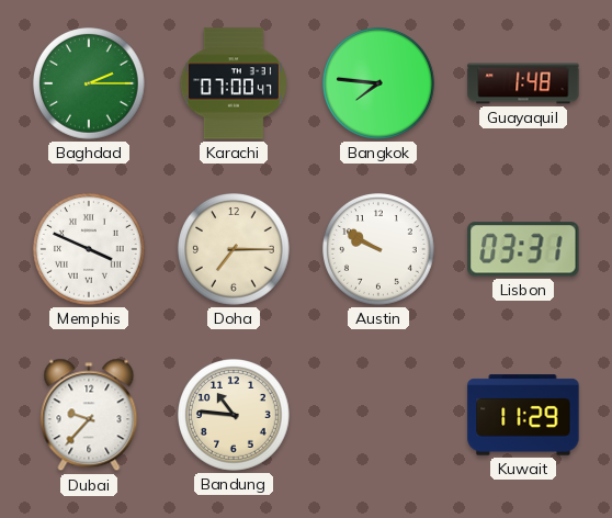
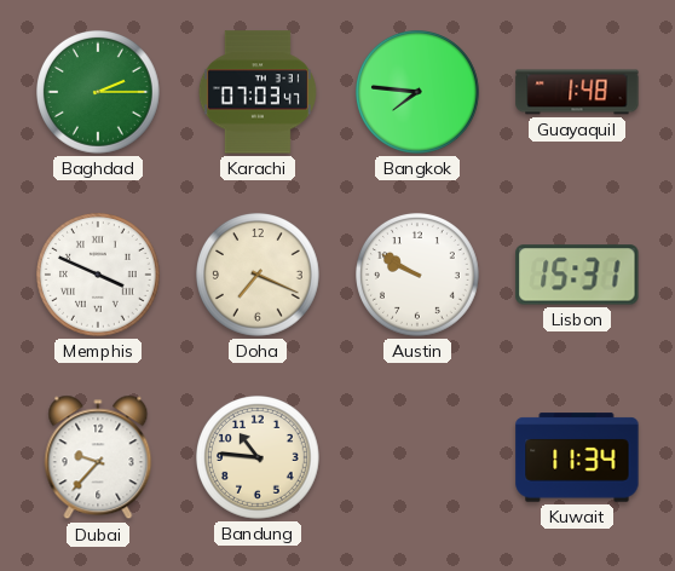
Karachi: 07:00 -> 07:03 (258, 92)
Doha: 7:15 -> 7:19 (259, 276)
Lisbon: 03:31 -> 15:31 (577, 275)
Kuwait: 11:29 -> 11:34 (577, 457)
